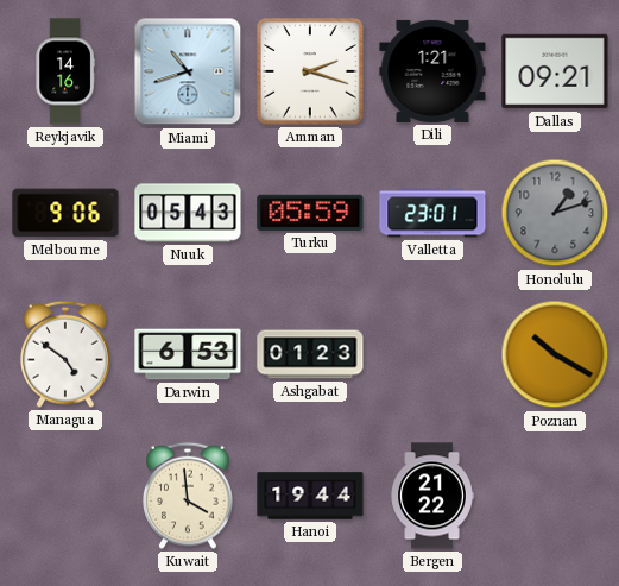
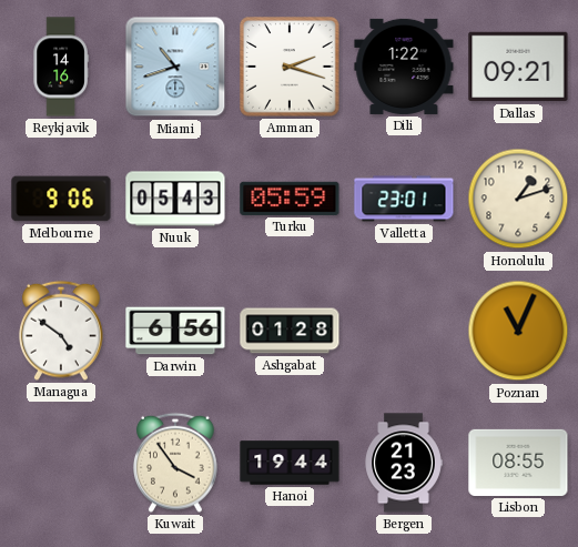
Dili: 1:21 -> 1:22 (404, 67)
Honolulu dial: grey -> cream (518, 199)
Darwin: 6:53 -> 6:56 (175, 331)
Ashgabat: 01:23 -> 01:28 (290, 331)
Poznan: 10:20 -> 11:04 (518, 331)
Kuwait: 3:59 -> 3:54 (175, 463)
Bergen: 21:22 -> 21:23 (404, 463)
Lisbon: none -> 08:55 (518, 463)
